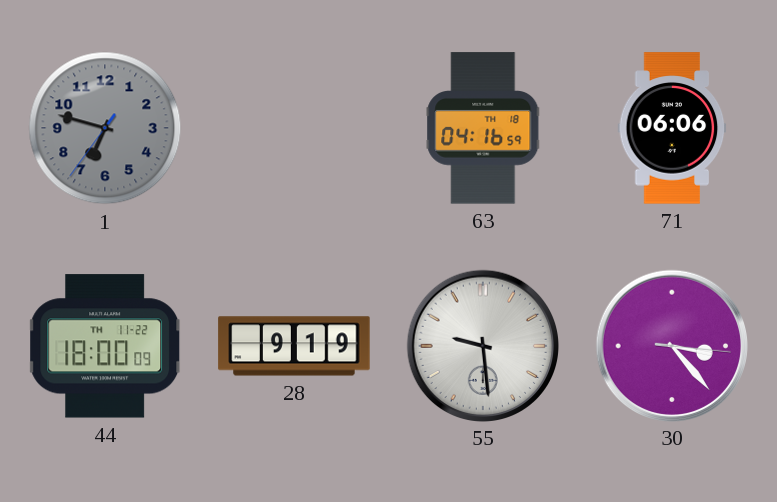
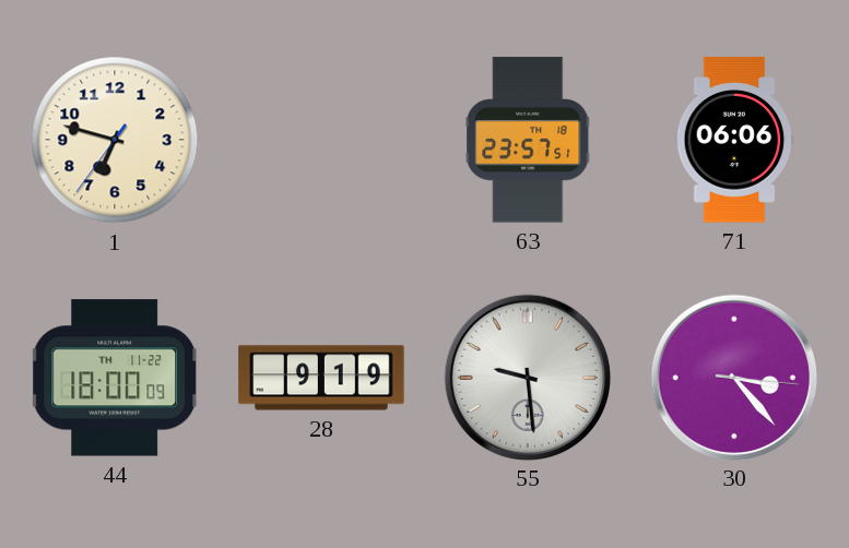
1 dial: grey -> cream (115, 140)
63: 04:16 -> 23:57 (528, 140)
